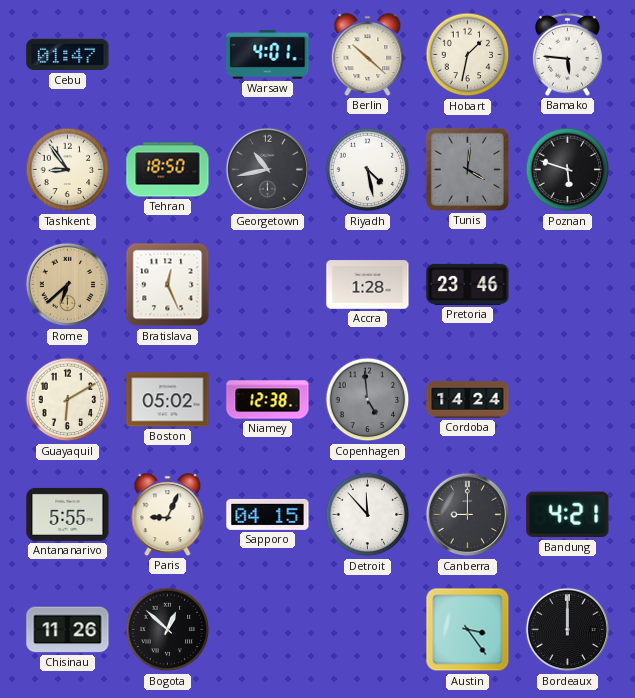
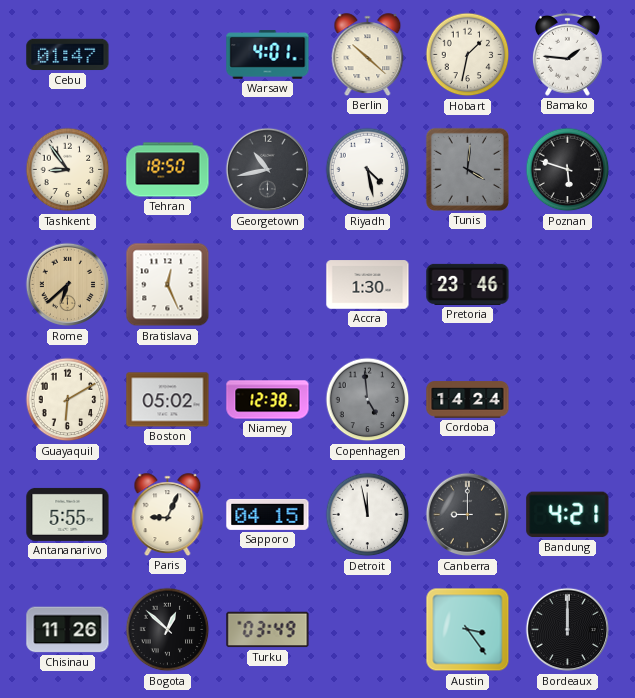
Bamako: 5:46 -> 1:46 (567, 54)
Accra: 1:28 -> 1:30 (368, 285)
Detroit: 11:53 -> 11:58 (368, 515)
Turku: none -> 03:49 (268, 630)
